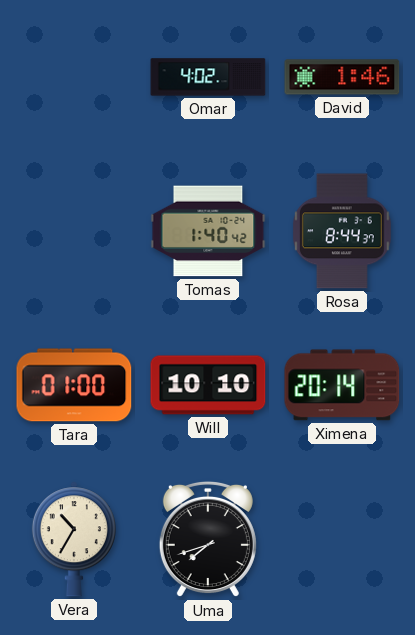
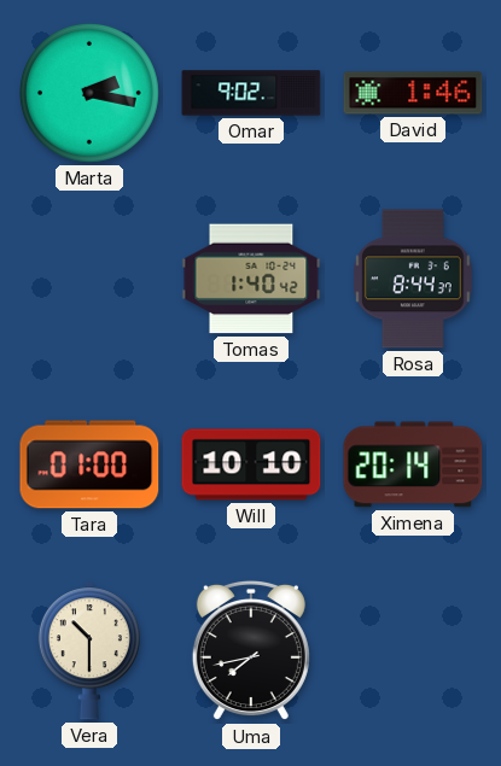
Marta: none -> 2:17 (89, 93)
Omar: 4:02 -> 9:02 (251, 93)
Vera: 10:35 -> 10:30 (89, 650)
Uma: 7:42 -> 7:43 (251, 650)
